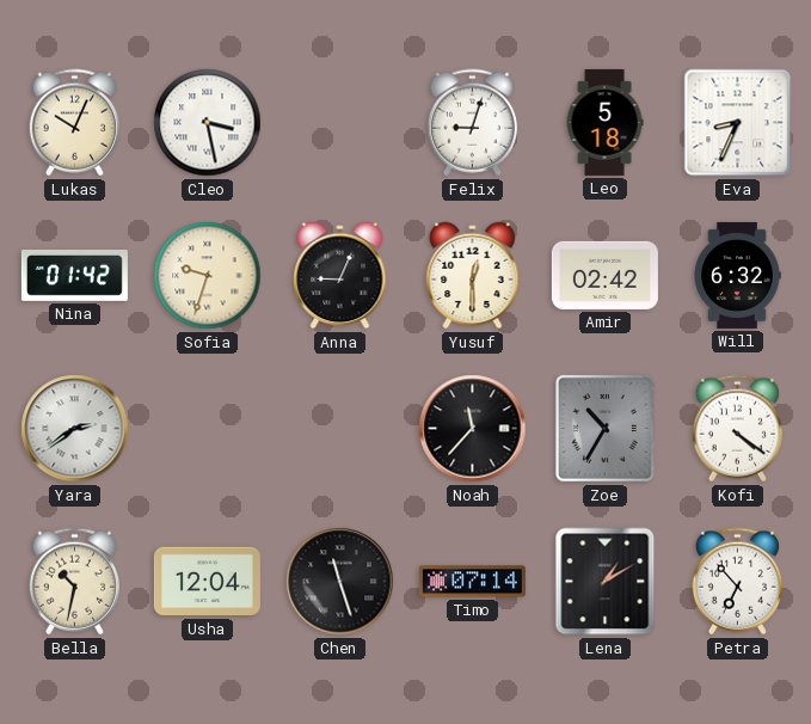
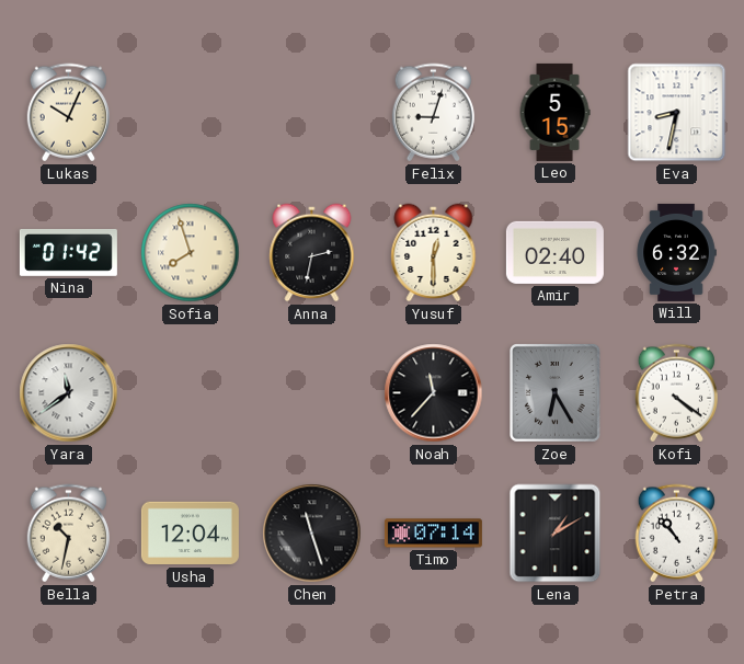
Cleo: 3:28 -> none (208, 123)
Leo: 5:18 -> 5:15 (554, 112)
Eva: 8:34 -> 8:32 (677, 113)
Sofia: 9:33 -> 7:57 (191, 253)
Anna: 9:04 -> 2:32 (312, 253)
Amir: 02:42 -> 02:40 (554, 252)
Yara: 2:39 -> 11:39 (69, 393)
Zoe: 10:35 -> 6:25 (556, 393)
Petra: 6:53 -> 10:53 (676, 534)
